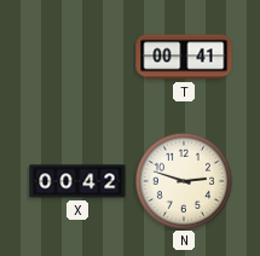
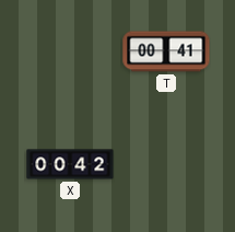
N: 2:48 -> none (184, 181)
